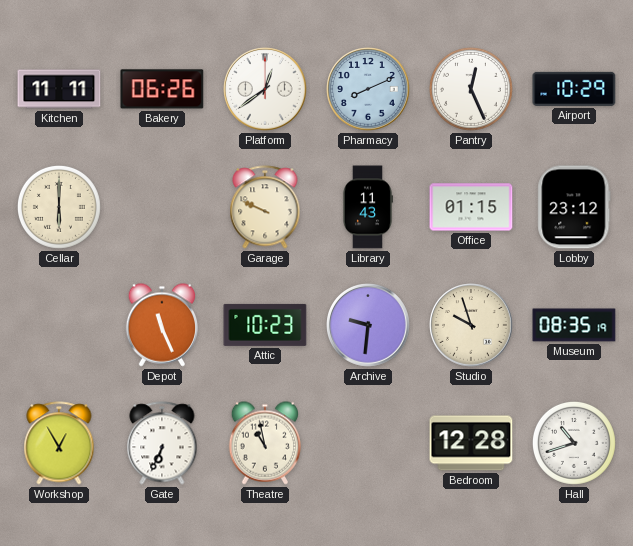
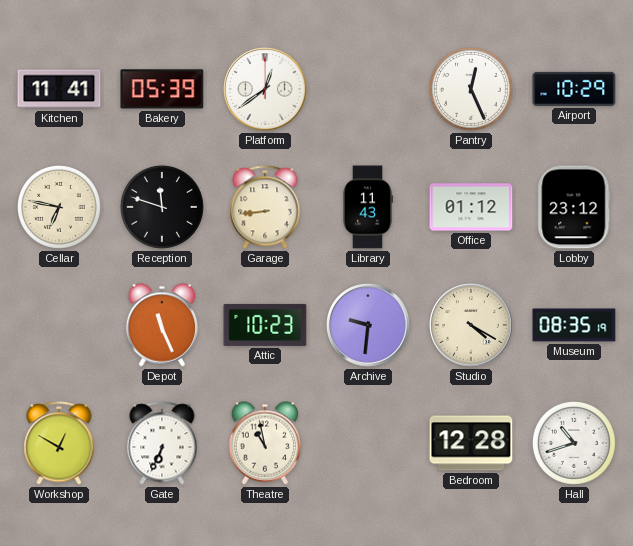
Kitchen: 11:11 -> 11:41 (59, 89)
Bakery: 06:26 -> 05:39 (162, 89)
Pharmacy: 8:11 -> none (368, 89)
Cellar: 6:00 -> 6:47 (59, 207)
Reception: none -> 11:48 (162, 207)
Garage: 9:49 -> 8:44 (265, 207)
Office: 01:15 -> 01:12 (471, 207)
Studio: 9:57 -> 4:20 (471, 325)
Workshop: 12:55 -> 12:50 (59, 443)
